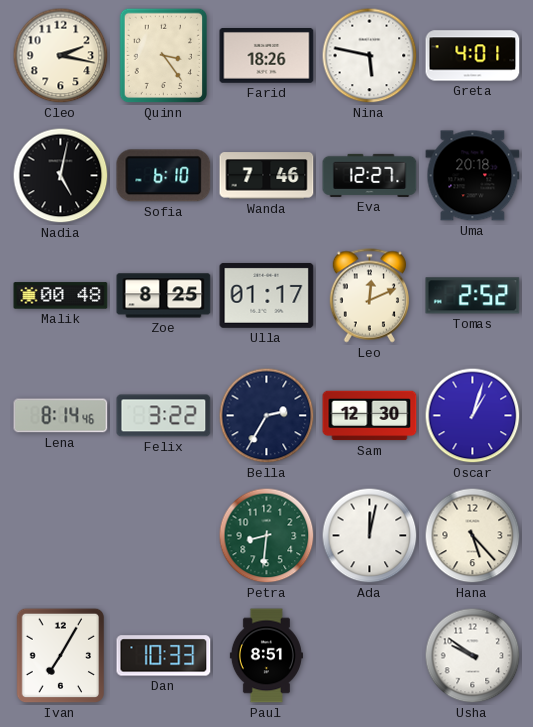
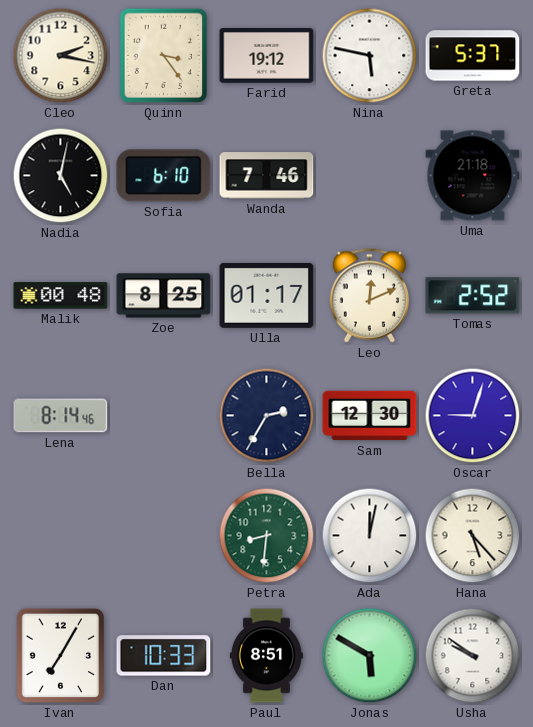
Farid: 18:26 -> 19:12 (267, 56)
Greta: 4:01 -> 5:37 (473, 56)
Eva: 12:27 -> none (370, 175)
Uma: 20:18 -> 21:18 (473, 176)
Felix: 3:22 -> none (164, 416)
Oscar: 1:03 -> 9:03 (473, 416)
Jonas: none -> 5:50 (370, 656)
